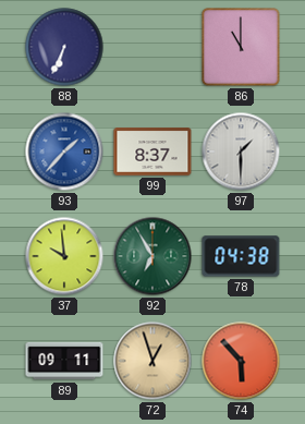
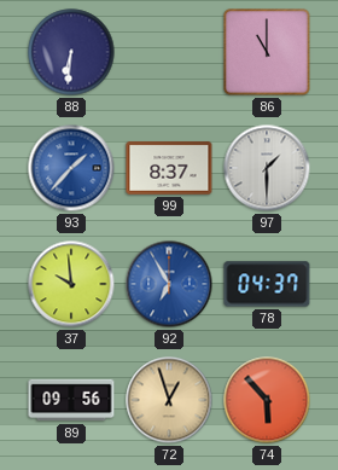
88: 6:34 -> 6:31 (71, 52)
92 dial: green -> blue (169, 284)
78: 04:38 -> 04:37 (267, 284)
89: 09:11 -> 09:56 (71, 400)
